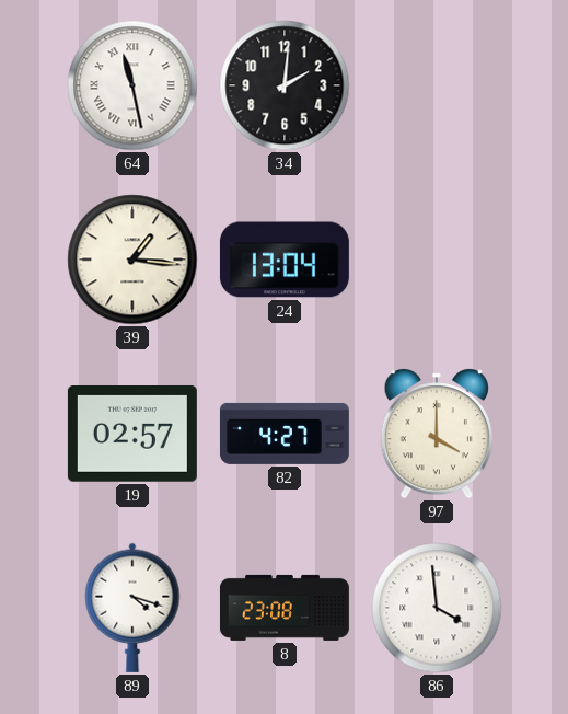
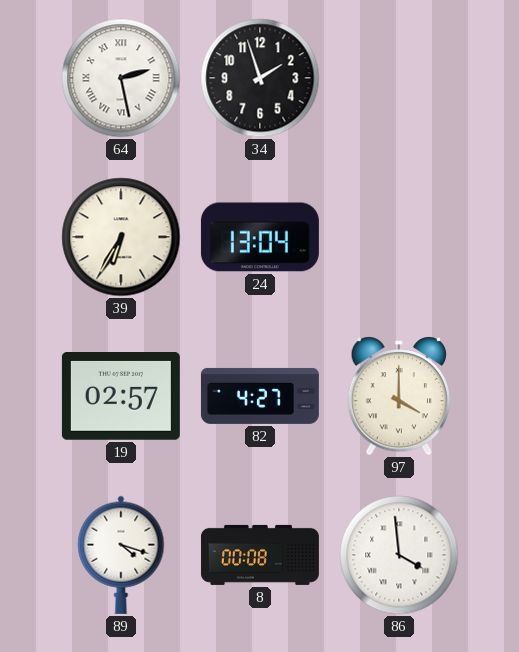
64: 11:28 -> 2:28 (121, 78)
34: 2:01 -> 1:57 (260, 78)
39: 1:16 -> 6:35 (121, 237)
8: 23:08 -> 00:08 (260, 555)
